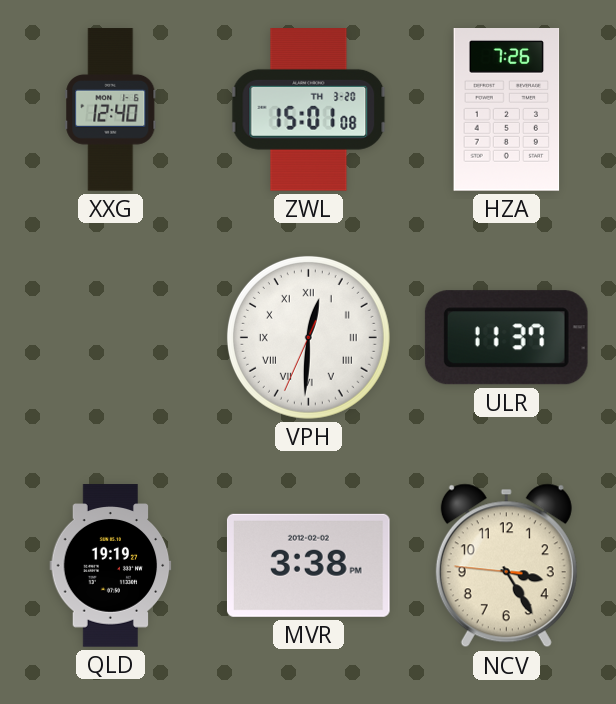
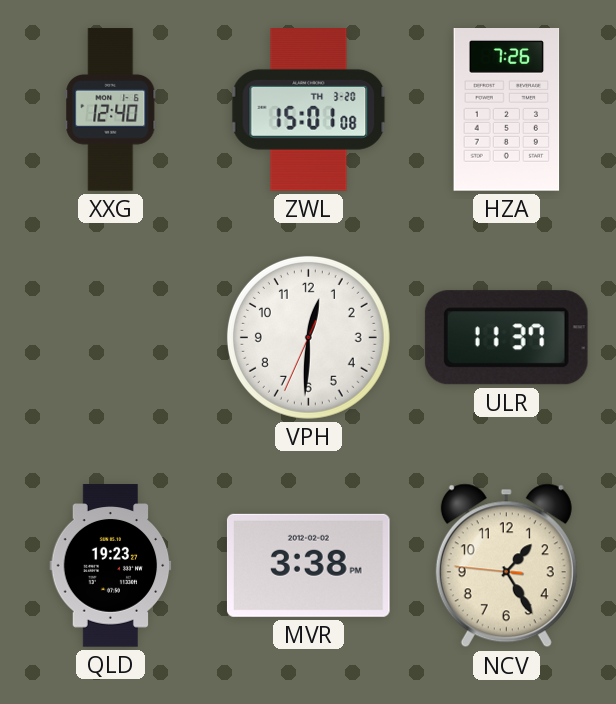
VPH numerals: Roman -> Arabic (308, 337)
QLD: 19:19 -> 19:23 (111, 566)
NCV: 3:24 -> 1:24 (506, 566)
